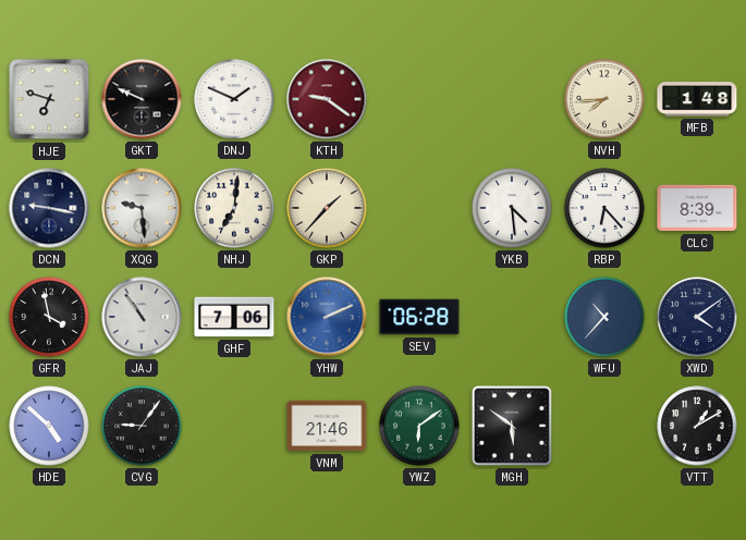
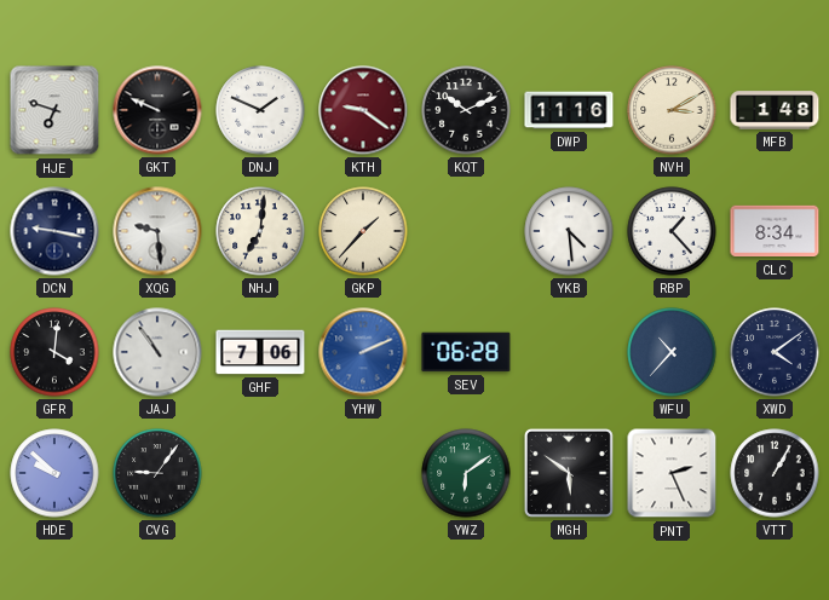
KQT: none -> 10:11 (466, 110)
DWP: none -> 11:16 (569, 110)
NVH: 7:44 -> 3:10 (672, 110)
RBP: 6:23 -> 1:23 (672, 231)
CLC: 8:39 -> 8:34 (775, 231)
GFR: 3:58 -> 4:01 (54, 352)
HDE: 4:52 -> 9:52 (54, 473)
VNM: 21:46 -> none (327, 426)
PNT: none -> 2:26 (672, 473)
VTT: 1:10 -> 1:05 (775, 473)
